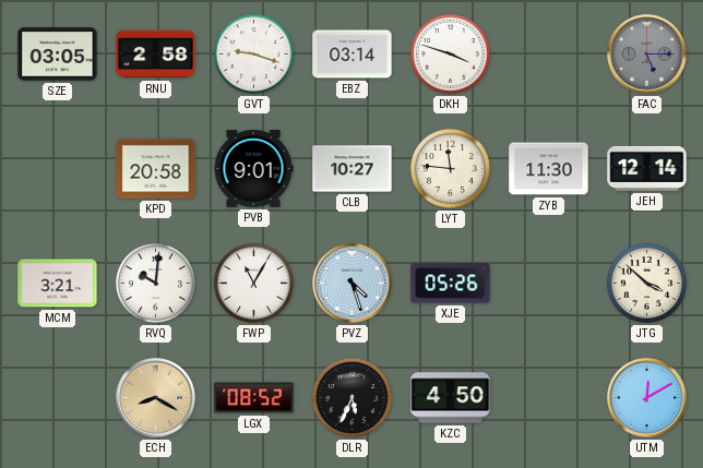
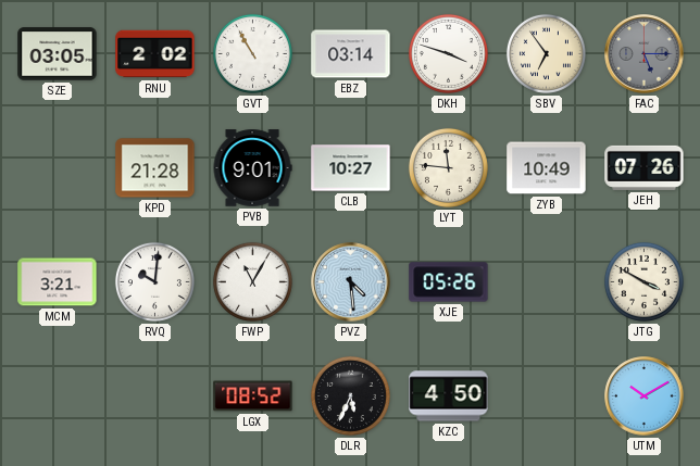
RNU: 2:58 -> 2:02 (155, 54)
GVT: 9:18 -> 10:55 (252, 53)
SBV: none -> 6:54 (546, 53)
KPD: 20:58 -> 21:28 (155, 168)
ZYB: 11:30 -> 10:49 (547, 168)
JEH: 12:14 -> 07:26 (645, 167)
PVZ: 4:27 -> 4:29 (351, 282)
JTG: 3:52 -> 3:50 (643, 281)
ECH: 8:20 -> none (156, 398)
UTM: 12:10 -> 10:10 (645, 396)
